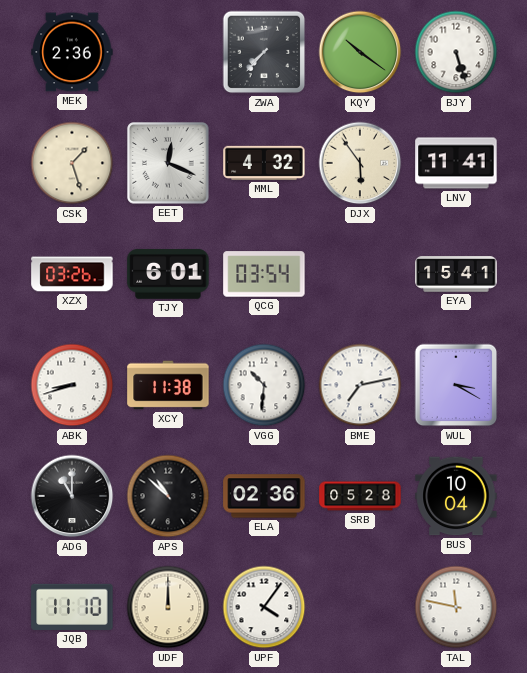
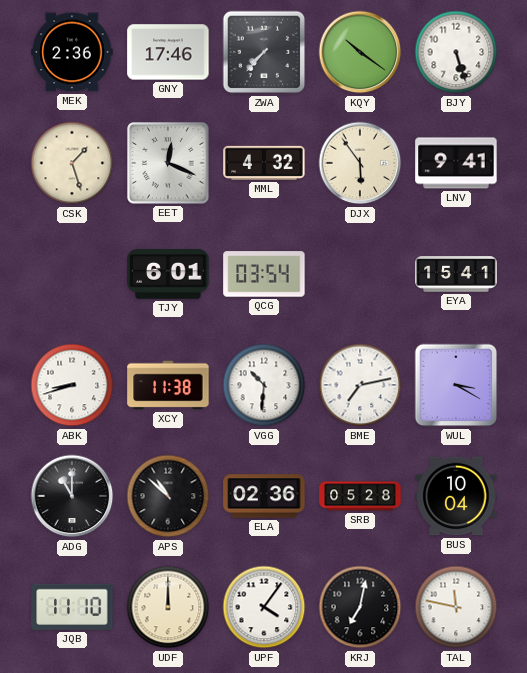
GNY: none -> 17:46 (168, 52)
LNV: 11:41 -> 9:41 (456, 163)
XZX: 03:26 -> none (72, 274)
KRJ: none -> 7:02 (360, 607)
